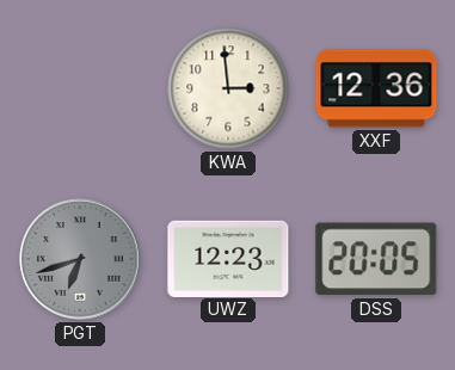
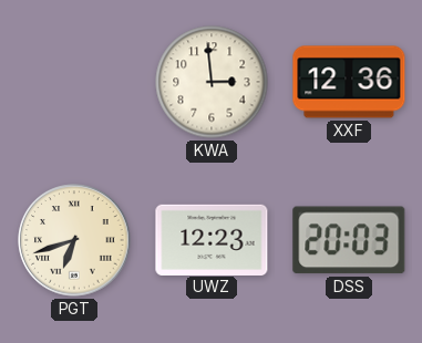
PGT dial: grey -> cream (74, 240)
DSS: 20:05 -> 20:03 (349, 240)
